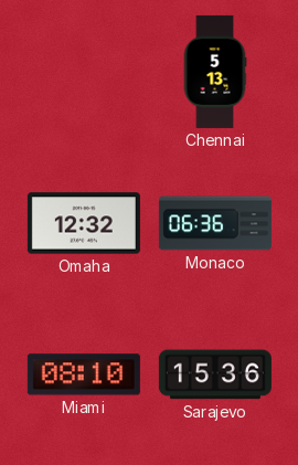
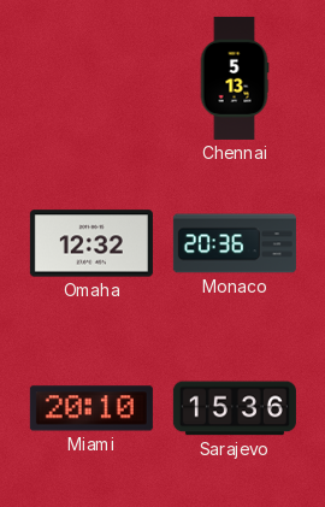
Monaco: 06:36 -> 20:36 (235, 243)
Miami: 08:10 -> 20:10 (91, 408)
